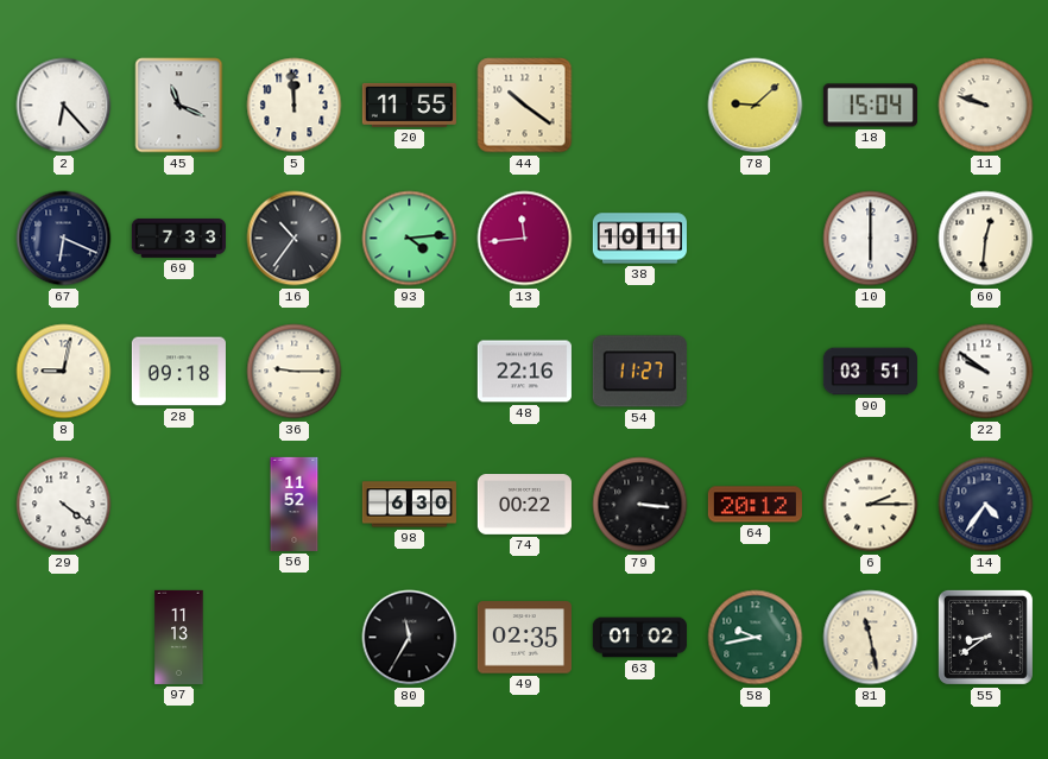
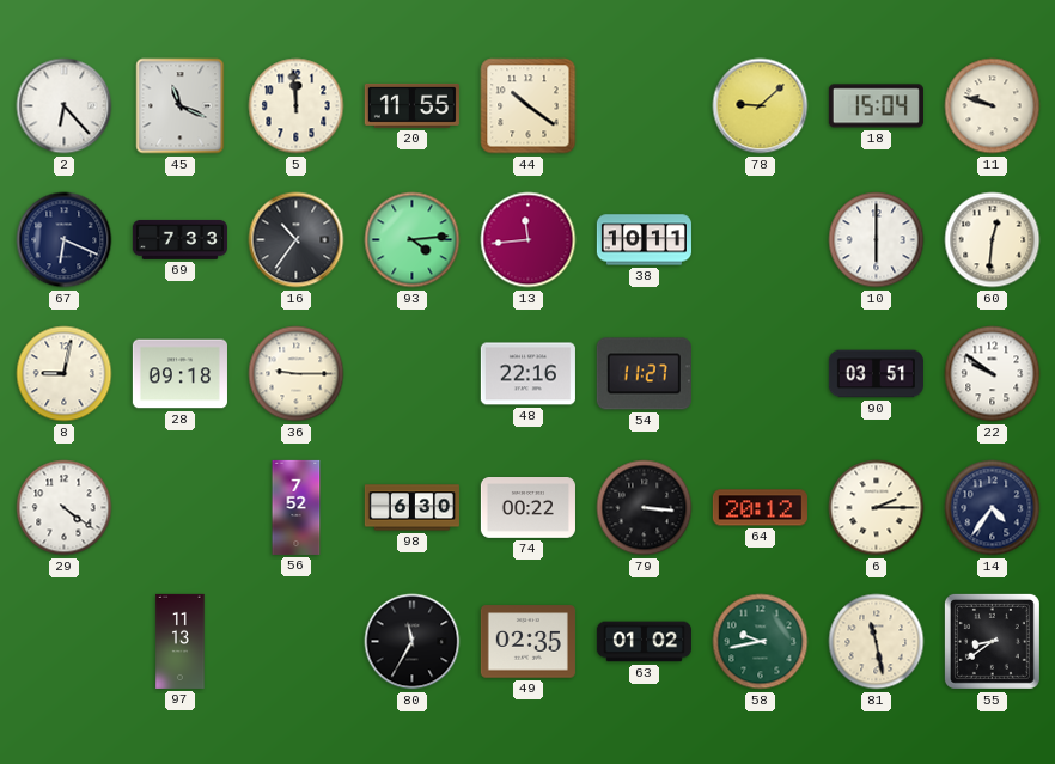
56: 11:52 -> 7:52 (297, 507)
